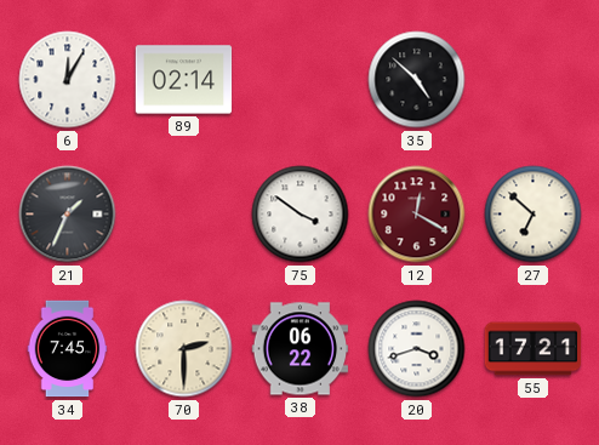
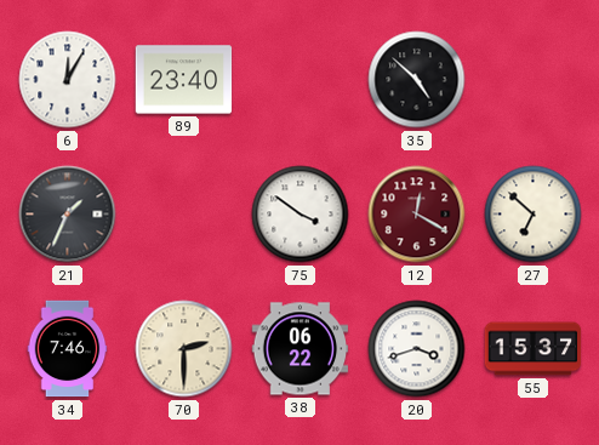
89: 02:14 -> 23:40 (184, 80)
34: 7:45 -> 7:46 (68, 349)
55: 17:21 -> 15:37 (534, 349)
